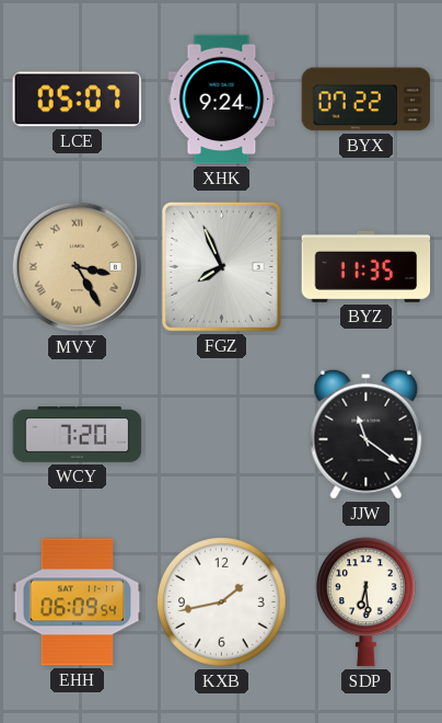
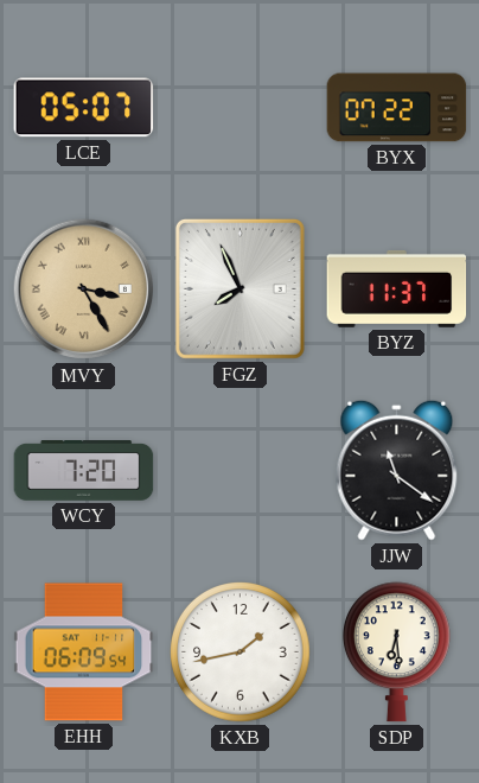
XHK: 9:24 -> none (222, 100)
BYZ: 11:35 -> 11:37 (397, 288)
